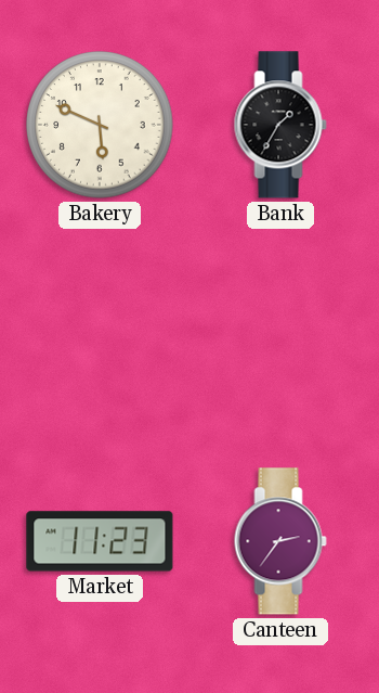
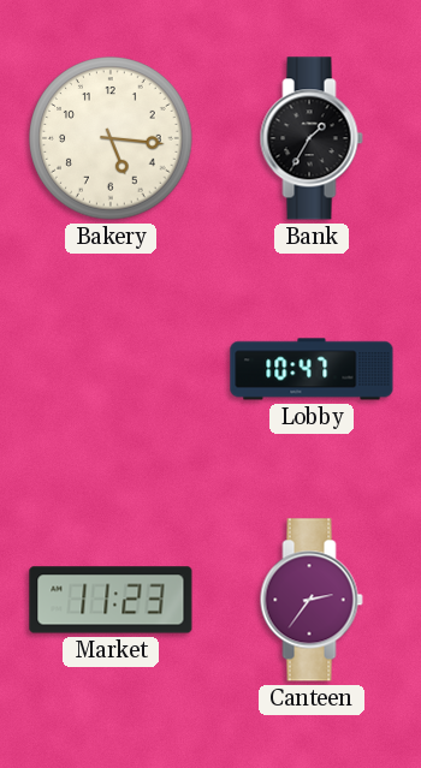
Bakery: 5:49 -> 5:16 (111, 138)
Lobby: none -> 10:47 (312, 369)
